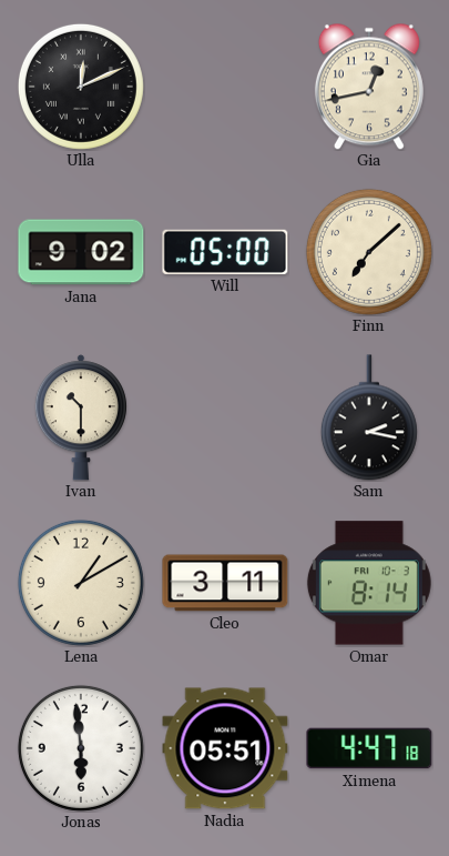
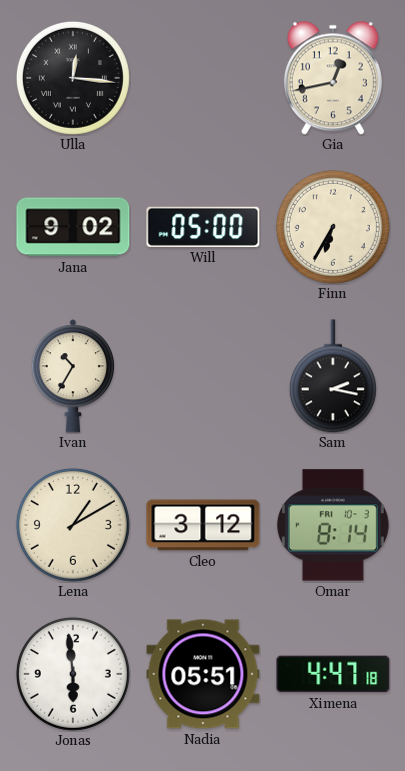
Ulla: 12:11 -> 12:16 (73, 78)
Finn: 7:08 -> 6:35 (333, 227)
Ivan: 10:30 -> 10:35 (73, 376)
Cleo: 3:11 -> 3:12 (203, 525)
